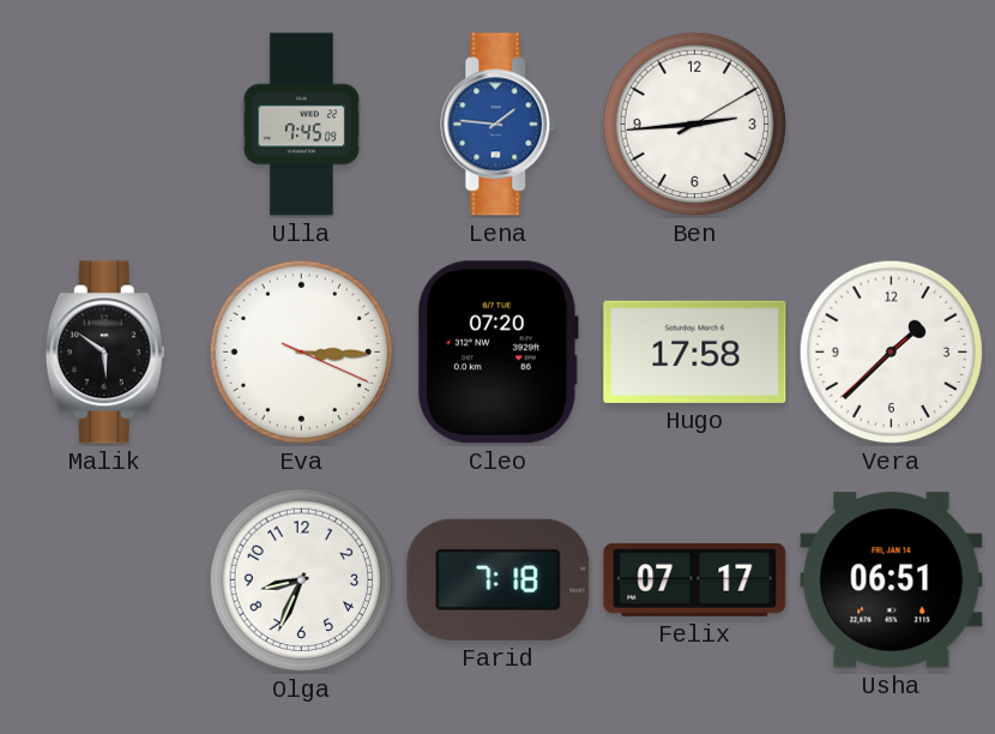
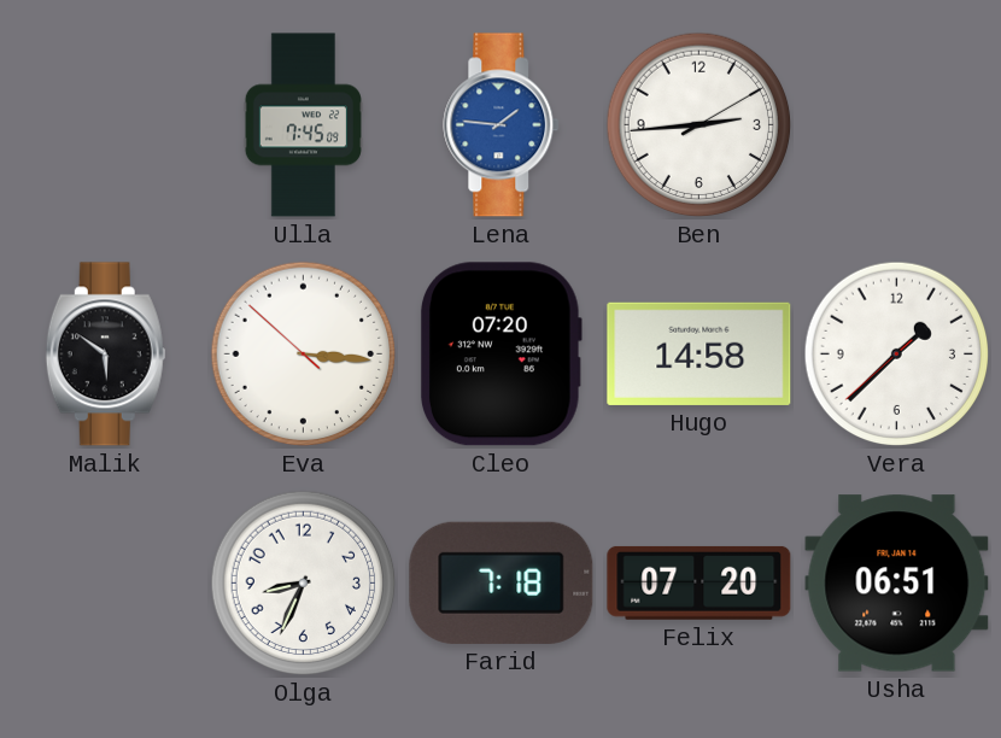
Eva: 3:15:19 -> 3:15:52 (304, 355)
Hugo: 17:58 -> 14:58 (699, 353)
Felix: 07:17 -> 07:20 (699, 582)
